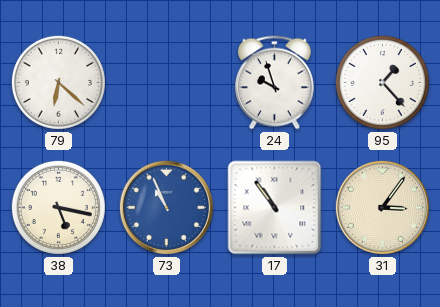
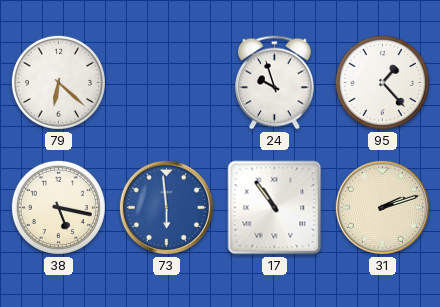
73: 10:56 -> 5:59 (166, 207)
31: 3:06 -> 2:12 (382, 207)
